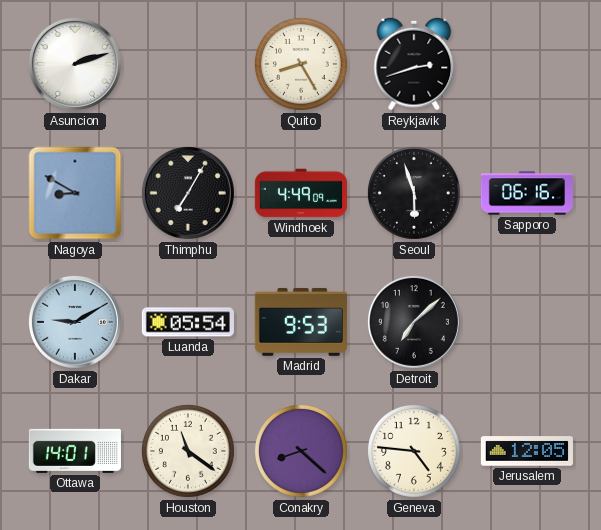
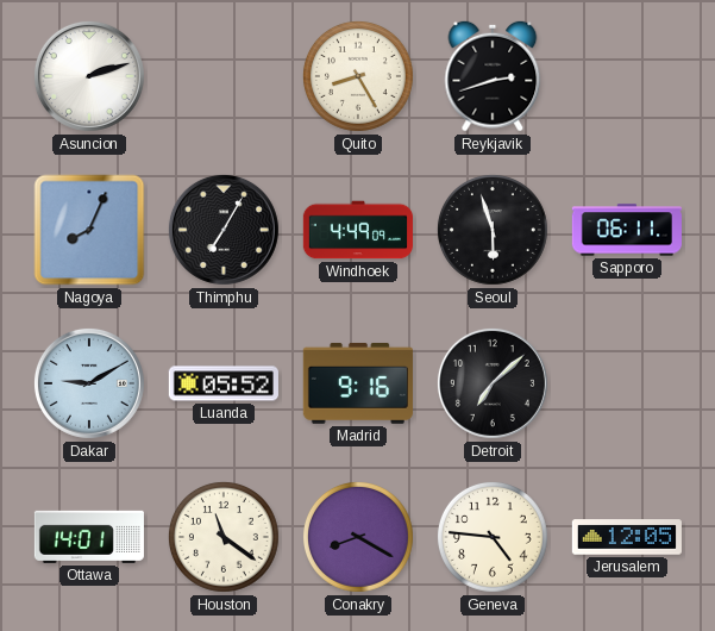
Nagoya: 8:50 -> 8:04 (89, 230)
Sapporo: 06:16 -> 06:11 (627, 230)
Luanda: 05:54 -> 05:52 (224, 383)
Madrid: 9:53 -> 9:16 (358, 383)
Conakry: 8:22 -> 8:20 (358, 537)
